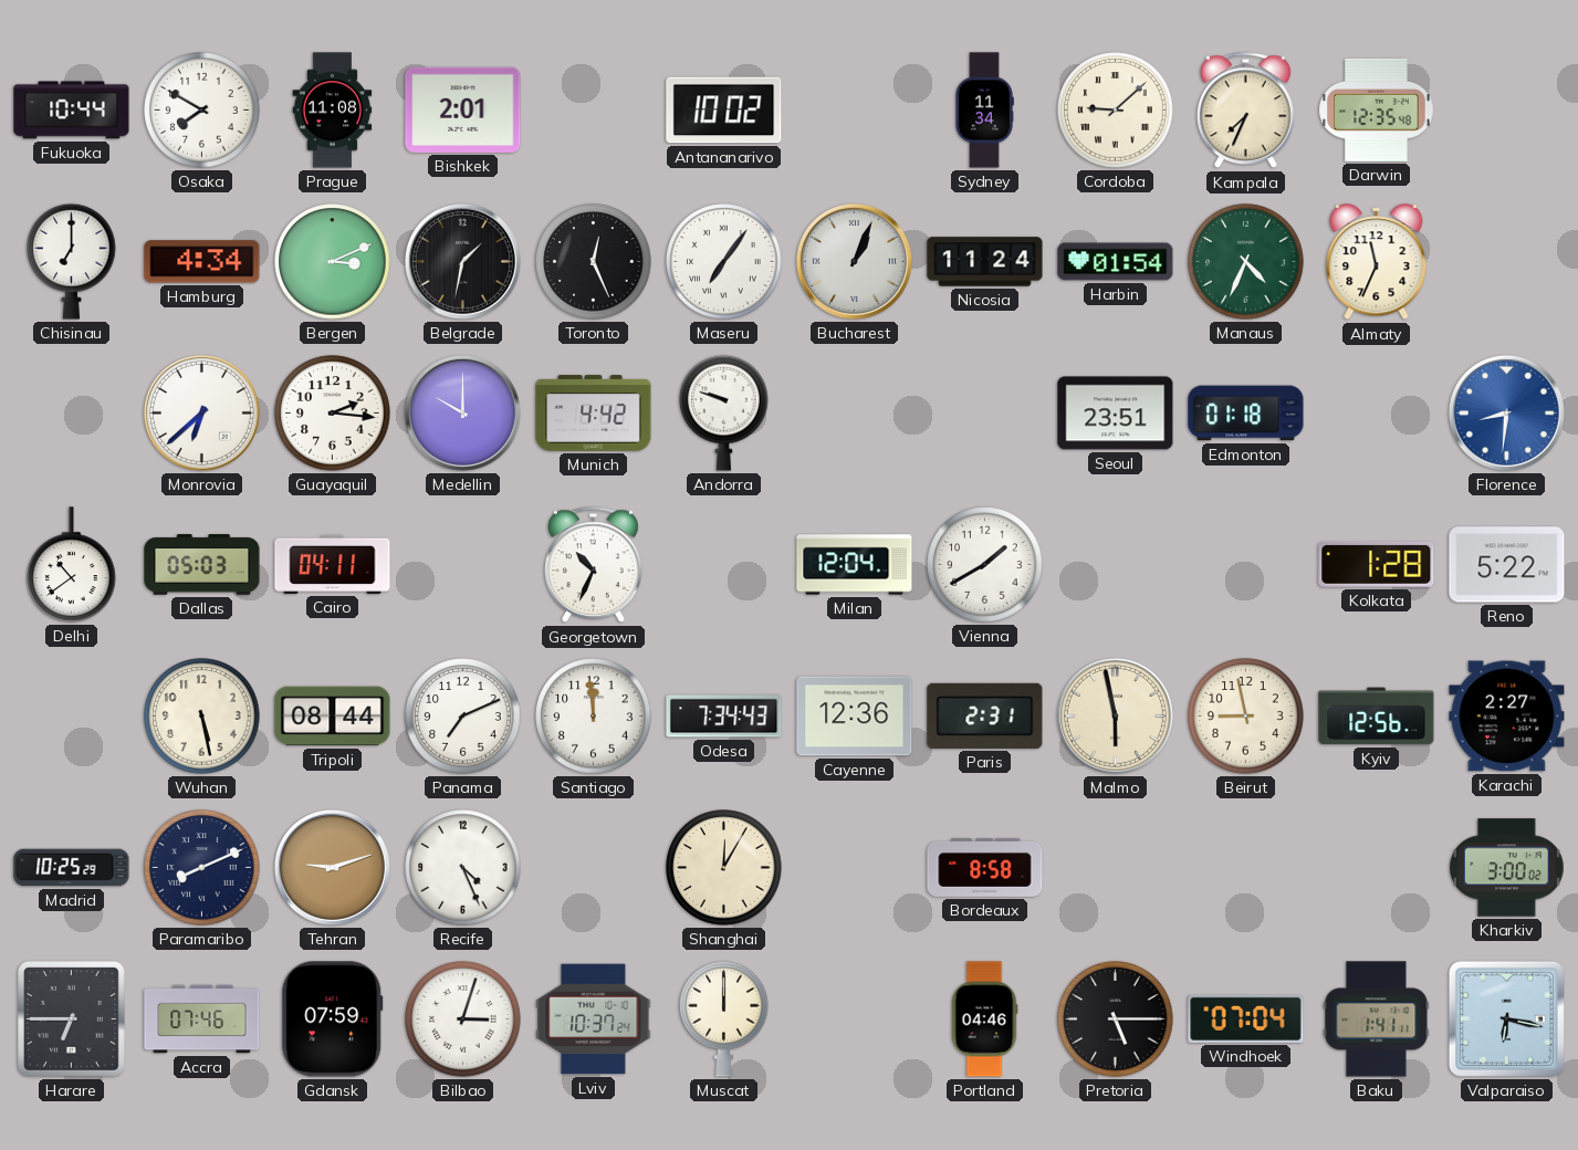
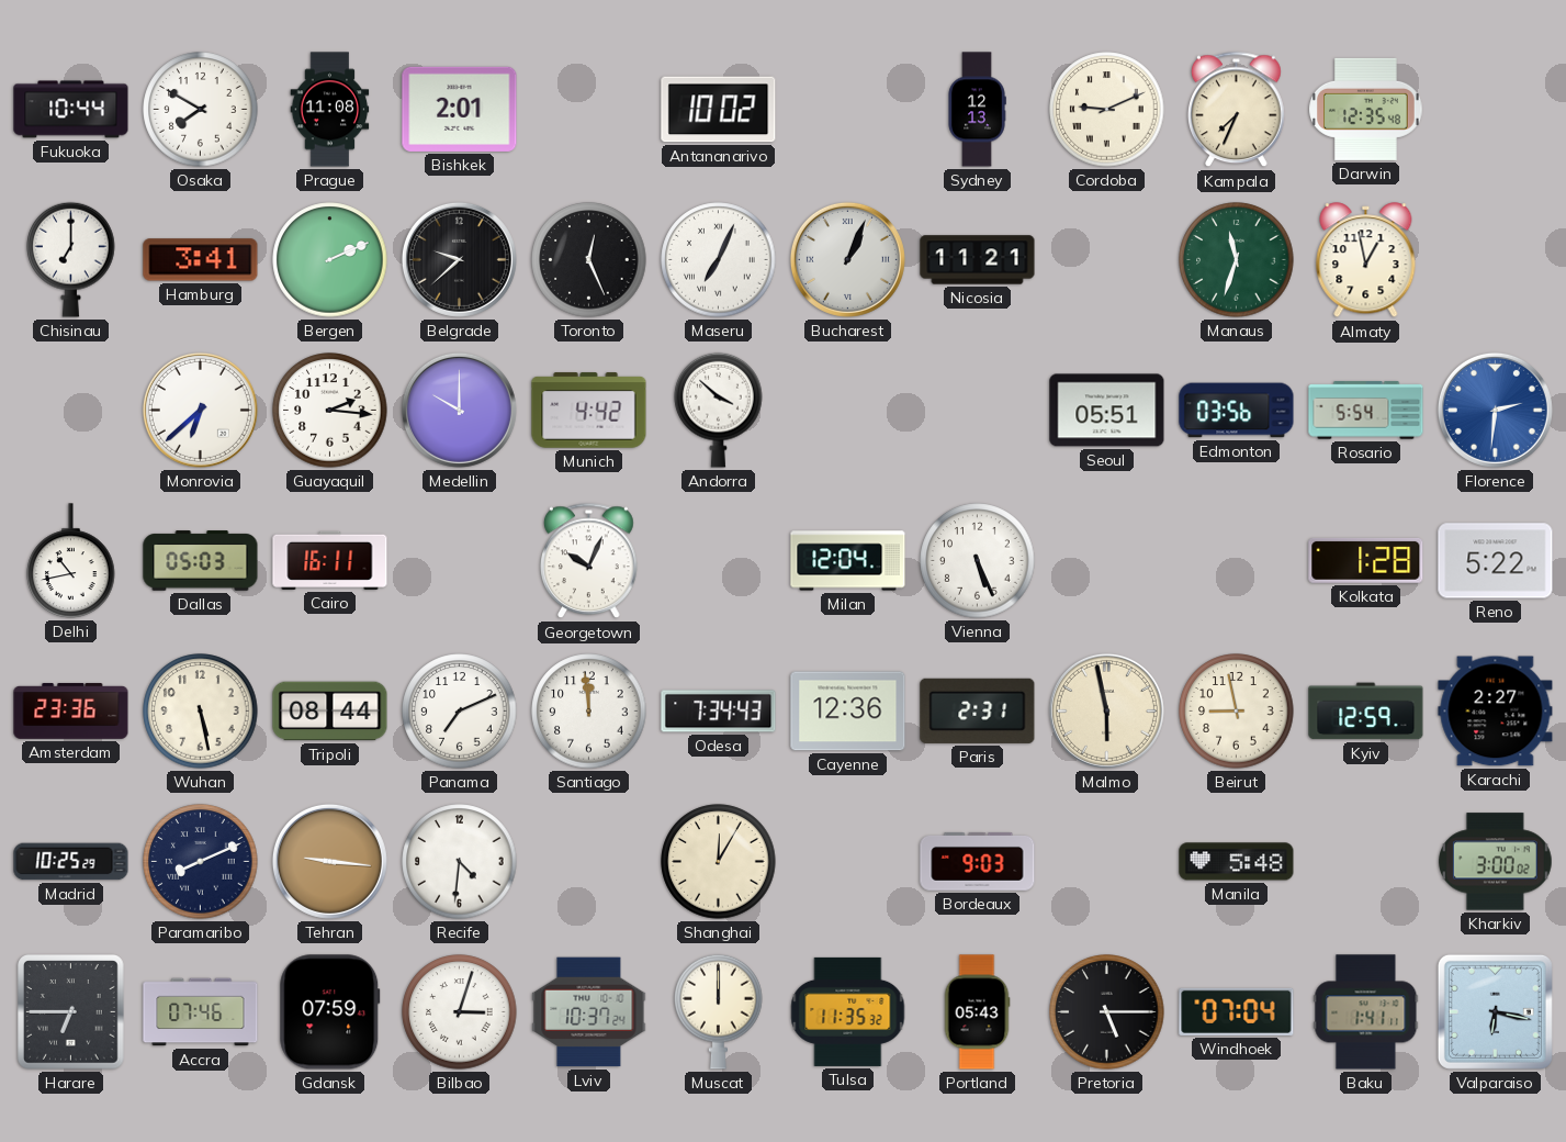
Sydney: 11:34 -> 12:13 (977, 110)
Cordoba: 9:08 -> 9:11 (1107, 110)
Hamburg: 4:34 -> 3:41 (201, 260)
Bergen: 3:11 -> 2:11 (330, 260)
Belgrade: 1:32 -> 9:38 (459, 259)
Maseru: 7:06 -> 7:04 (719, 260)
Nicosia: 11:24 -> 11:21 (978, 260)
Harbin: 01:54 -> none (1116, 262)
Manaus: 4:34 -> 11:33 (1237, 260)
Almaty: 11:34 -> 12:58 (1366, 260)
Andorra: 9:48 -> 3:52 (719, 410)
Seoul: 23:51 -> 05:51 (1107, 411)
Edmonton: 01:18 -> 03:56 (1237, 411)
Rosario: none -> 5:54 (1366, 411)
Florence: 8:31 -> 2:31 (1495, 410)
Delhi: 10:39 -> 10:43 (71, 561)
Cairo: 04:11 -> 16:11 (330, 560)
Georgetown: 10:34 -> 10:04 (589, 561)
Vienna: 1:40 -> 5:26 (978, 561)
Amsterdam: none -> 23:36 (71, 712)
Kyiv: 12:56 -> 12:59 (1366, 712)
Tehran: 9:12 -> 9:16 (329, 861)
Recife: 4:26 -> 4:31 (460, 862)
Bordeaux: 8:58 -> 9:03 (978, 861)
Manila: none -> 5:48 (1237, 862)
Tulsa: none -> 11:35 (848, 1011)
Portland: 04:46 -> 05:43 (977, 1012)
